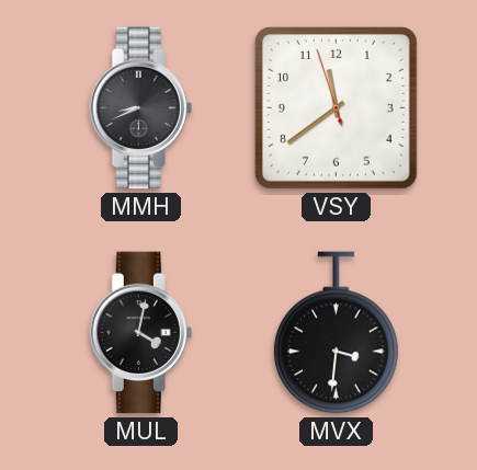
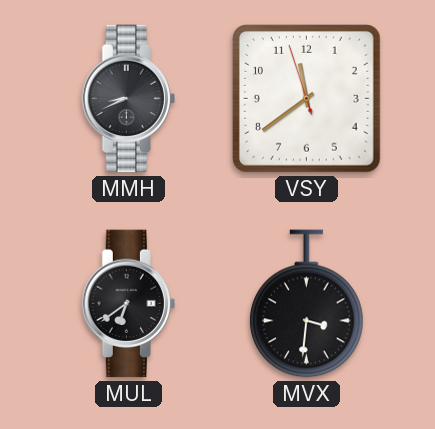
MUL: 4:02 -> 6:39 (128, 304)
